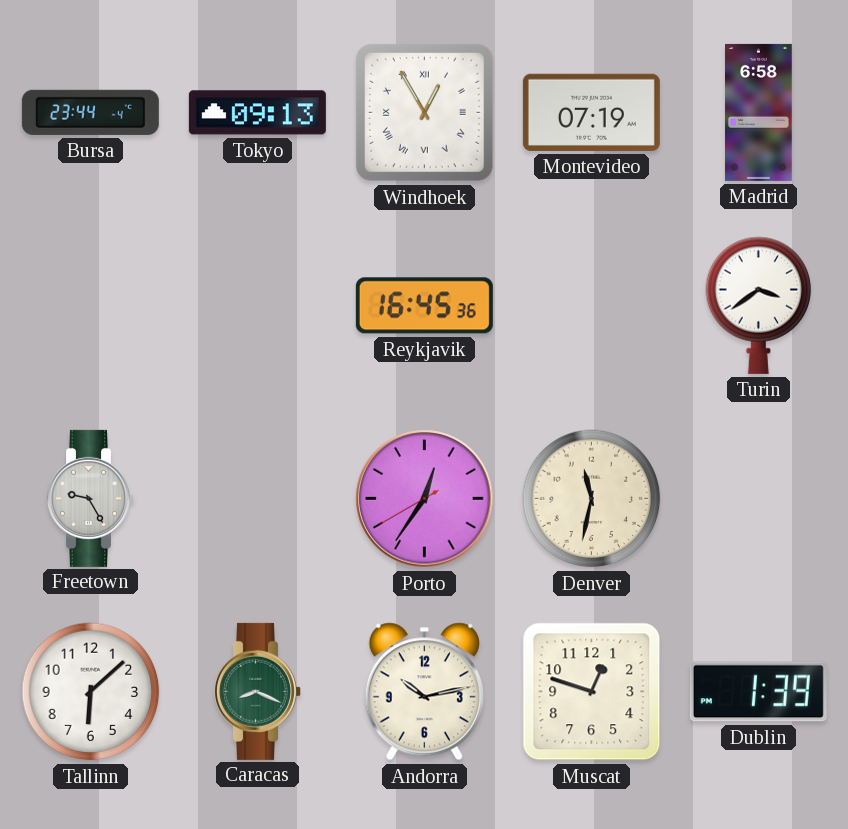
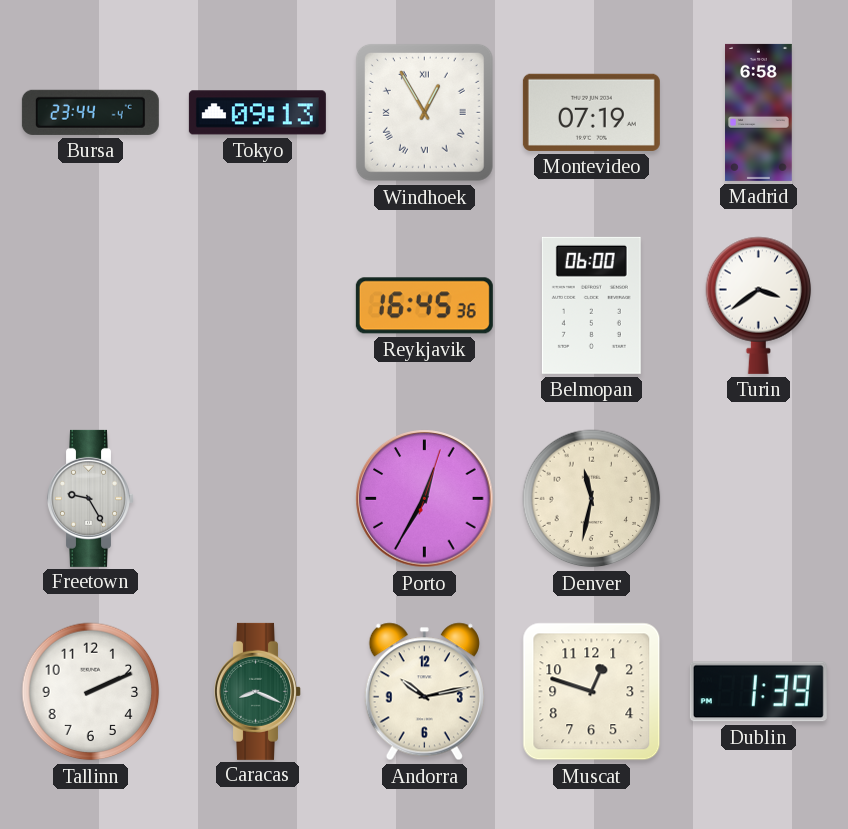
Belmopan: none -> 06:00 (591, 305)
Porto: 12:35:40 -> 12:35:03 (425, 499)
Tallinn: 6:08 -> 2:11 (91, 692)
